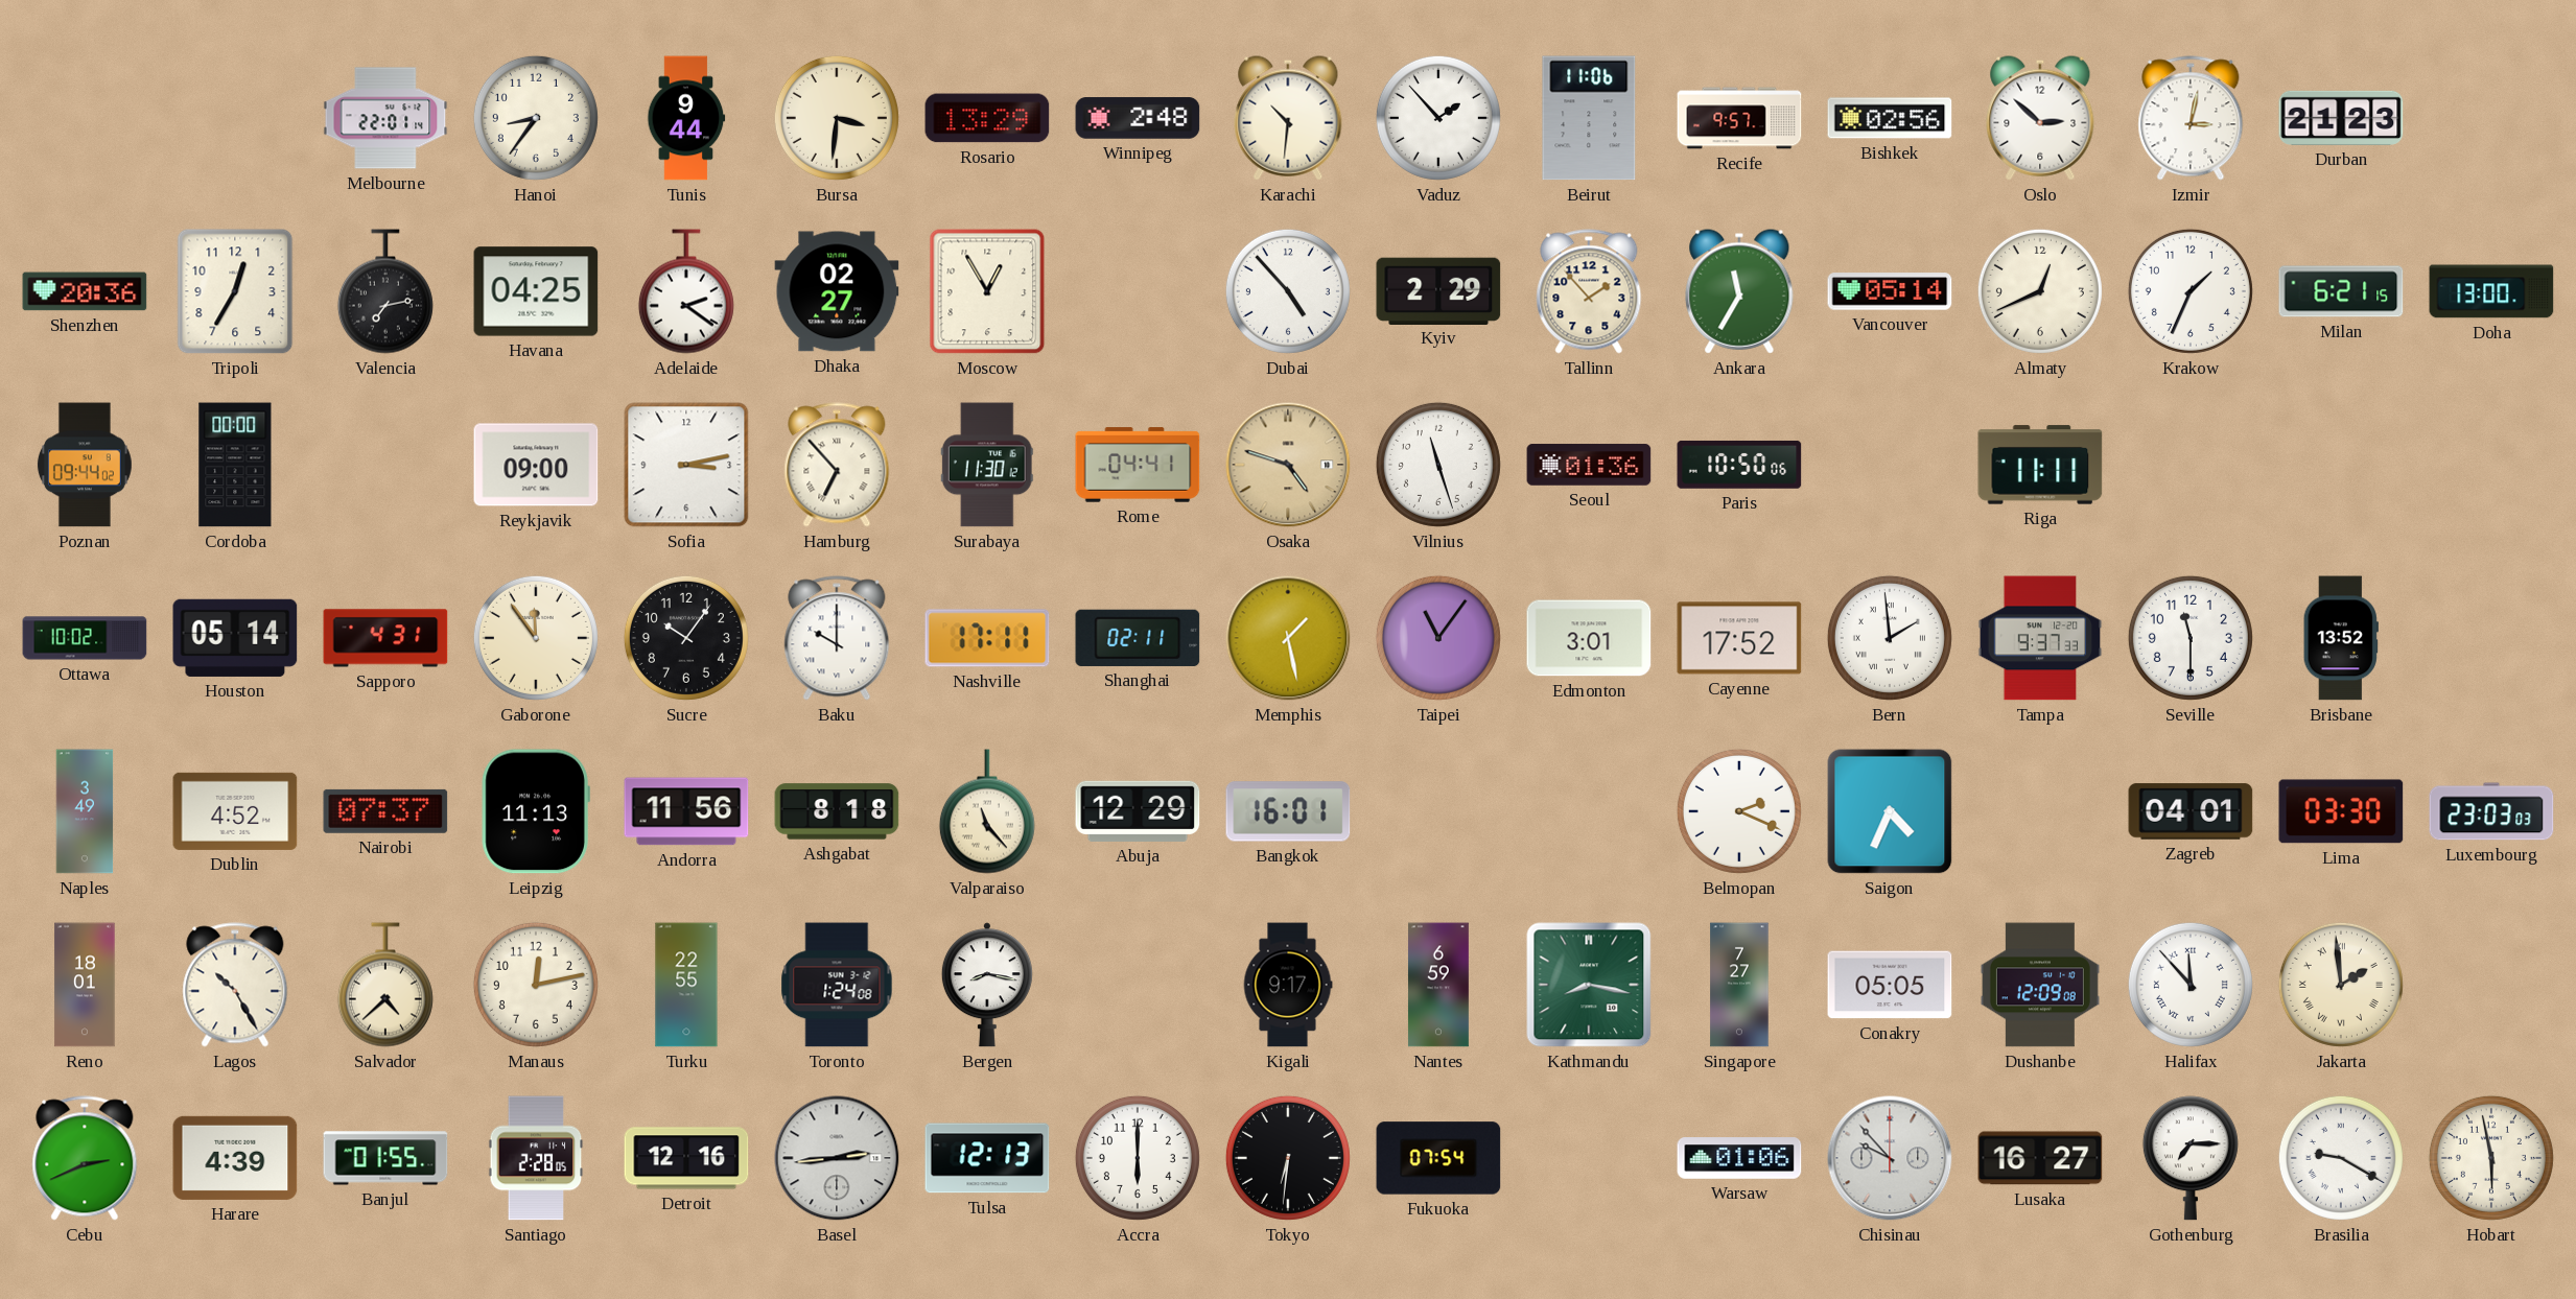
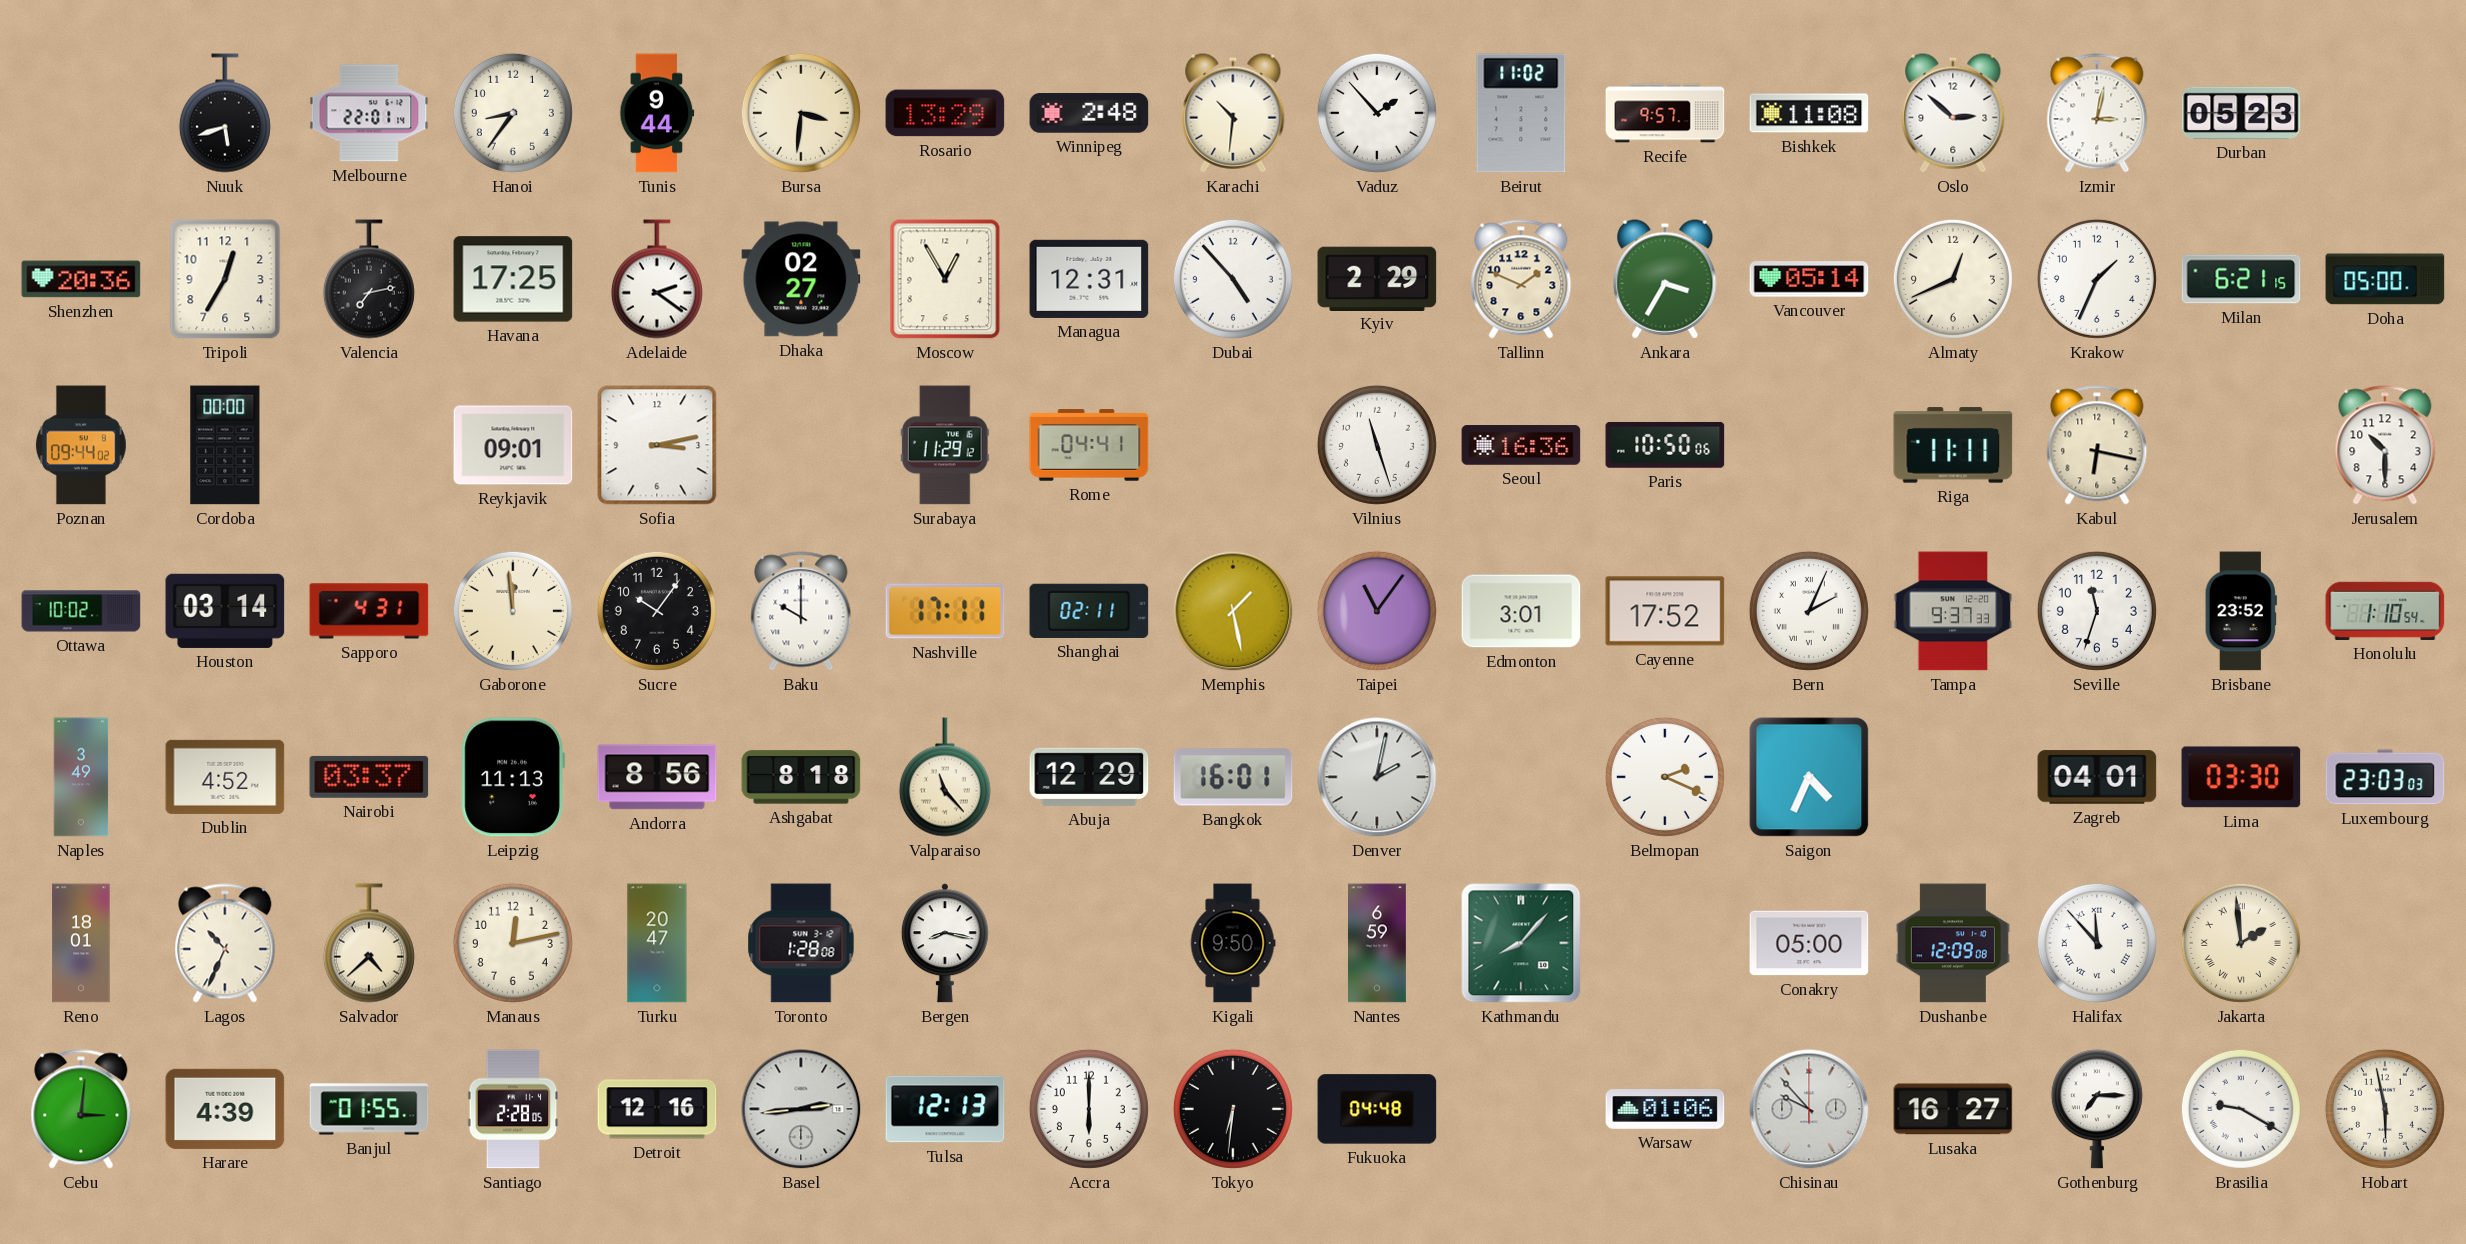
Nuuk: none -> 5:42 (225, 113)
Beirut: 11:06 -> 11:02 (1521, 113)
Bishkek: 02:56 -> 11:08 (1809, 113)
Durban: 21:23 -> 05:23 (2241, 113)
Havana: 04:25 -> 17:25 (513, 279)
Managua: none -> 12:31 (1089, 279)
Tallinn: 1:53 -> 1:49 (1521, 279)
Ankara: 11:35 -> 3:35 (1665, 279)
Doha: 13:00 -> 05:00 (2385, 279)
Reykjavik: 09:00 -> 09:01 (513, 445)
Hamburg: 6:53 -> none (837, 465)
Surabaya: 11:30 -> 11:29 (945, 445)
Osaka: 4:48 -> none (1288, 465)
Seoul: 01:36 -> 16:36 (1521, 445)
Kabul: none -> 6:17 (2097, 445)
Jerusalem: none -> 10:30 (2385, 445)
Houston: 05:14 -> 03:14 (225, 611)
Gaborone: 11:54 -> 11:59 (513, 611)
Bern: 1:59 -> 2:04 (1809, 611)
Seville: 11:30 -> 11:33 (2097, 611)
Brisbane: 13:52 -> 23:52 (2241, 611)
Honolulu: none -> 1:10 (2385, 611)
Nairobi: 07:37 -> 03:37 (369, 777)
Andorra: 11:56 -> 8:56 (657, 777)
Denver: none -> 2:02 (1377, 777)
Lagos: 10:25 -> 10:34 (225, 943)
Turku: 22:55 -> 20:47 (657, 943)
Toronto: 1:24 -> 1:28 (801, 943)
Kigali: 9:17 -> 9:50 (1233, 943)
Kathmandu: 8:17 -> 8:07 (1521, 943)
Singapore: 7:27 -> none (1739, 985)
Conakry: 05:05 -> 05:00 (1809, 943)
Cebu: 2:41 -> 3:01 (81, 1109)
Fukuoka: 07:54 -> 04:48 (1377, 1109)
